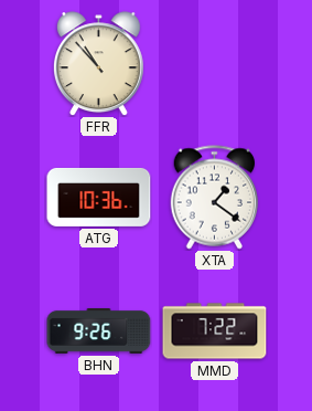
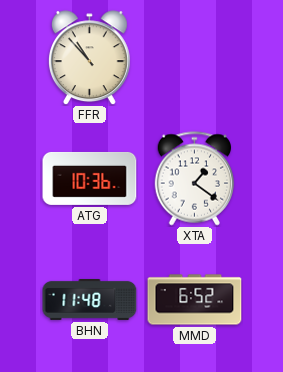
BHN: 9:26 -> 11:48 (90, 299)
MMD: 7:22 -> 6:52 (195, 300)
